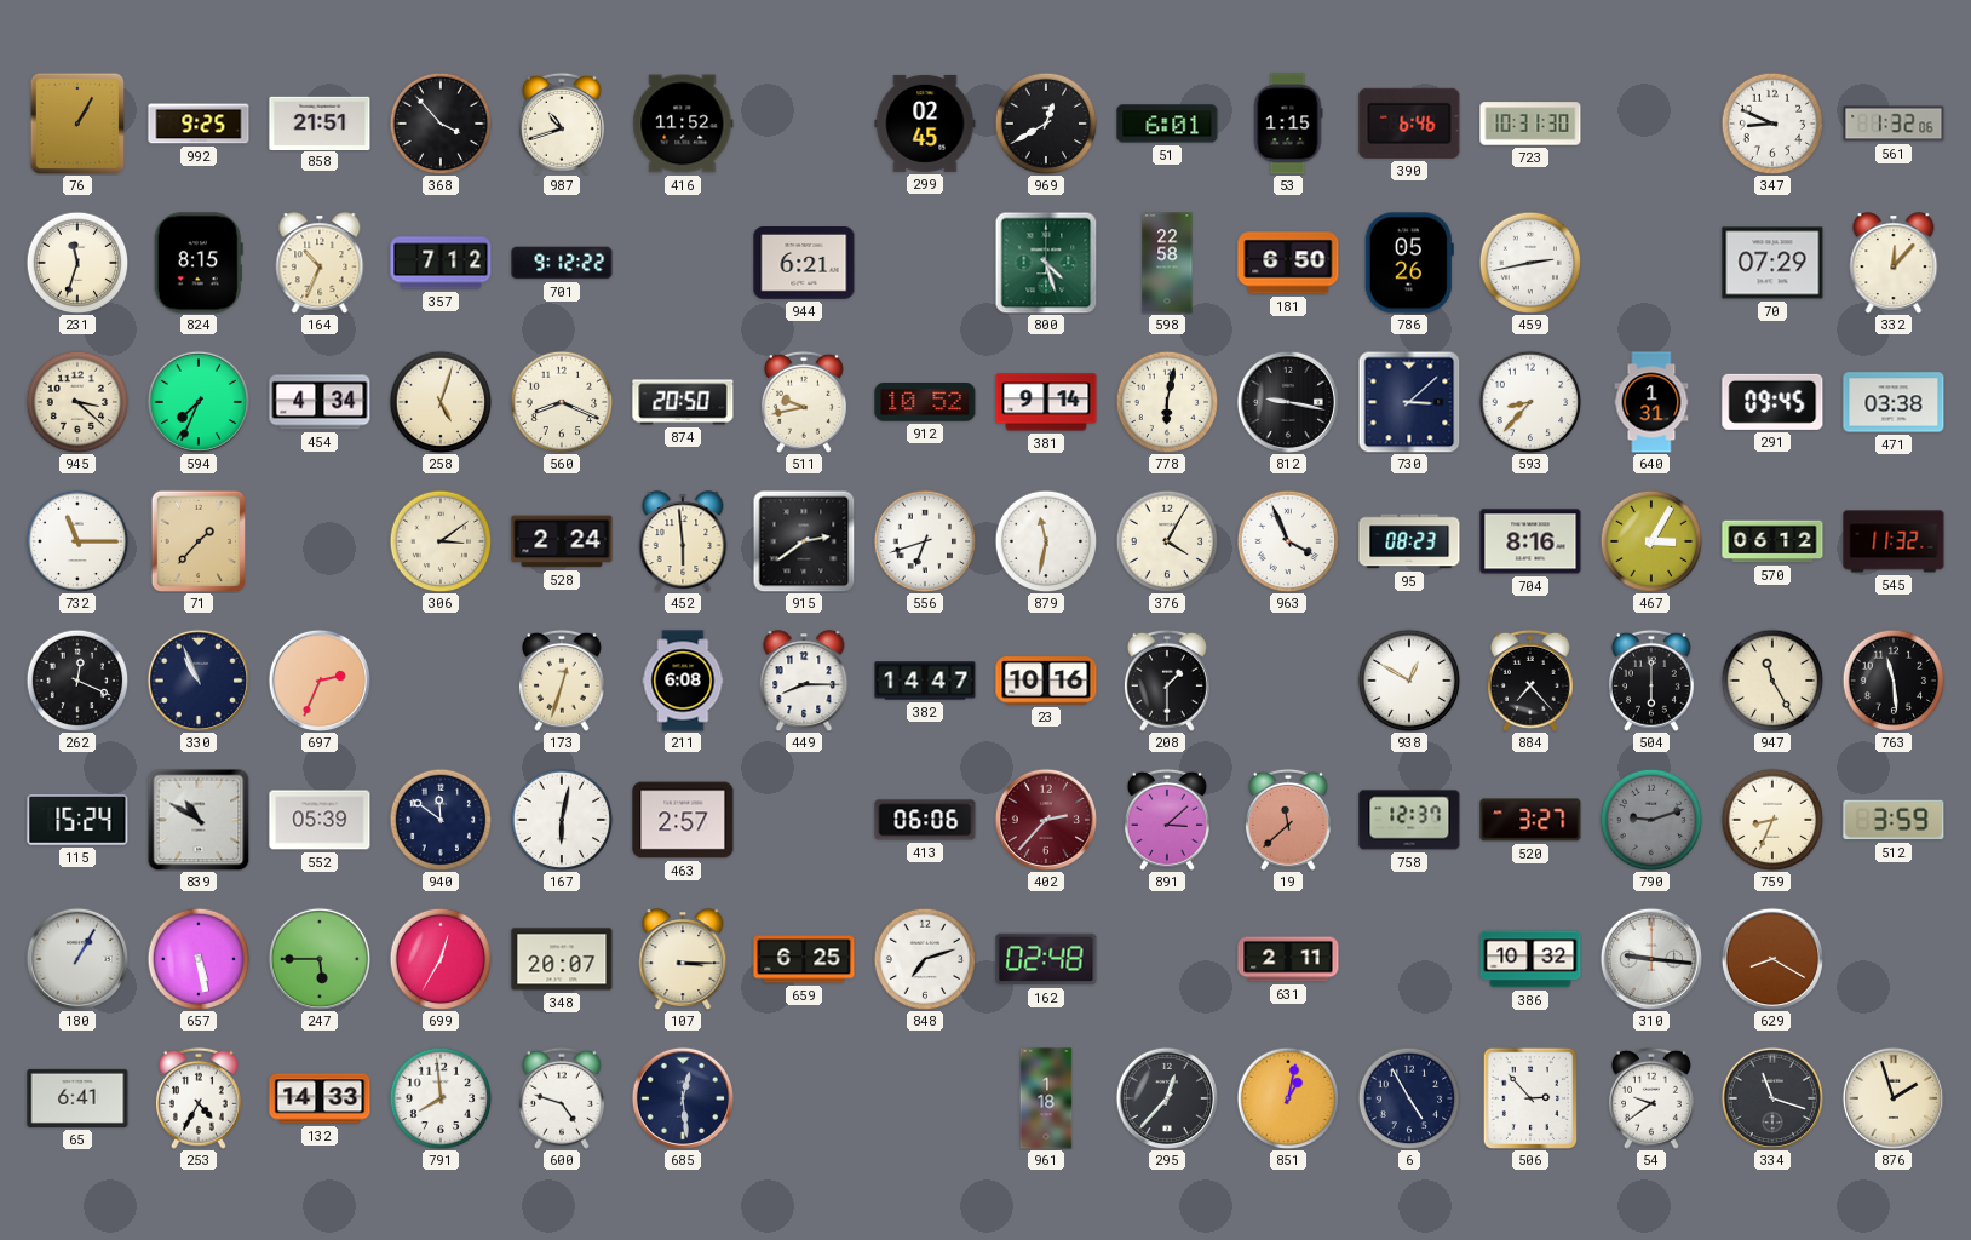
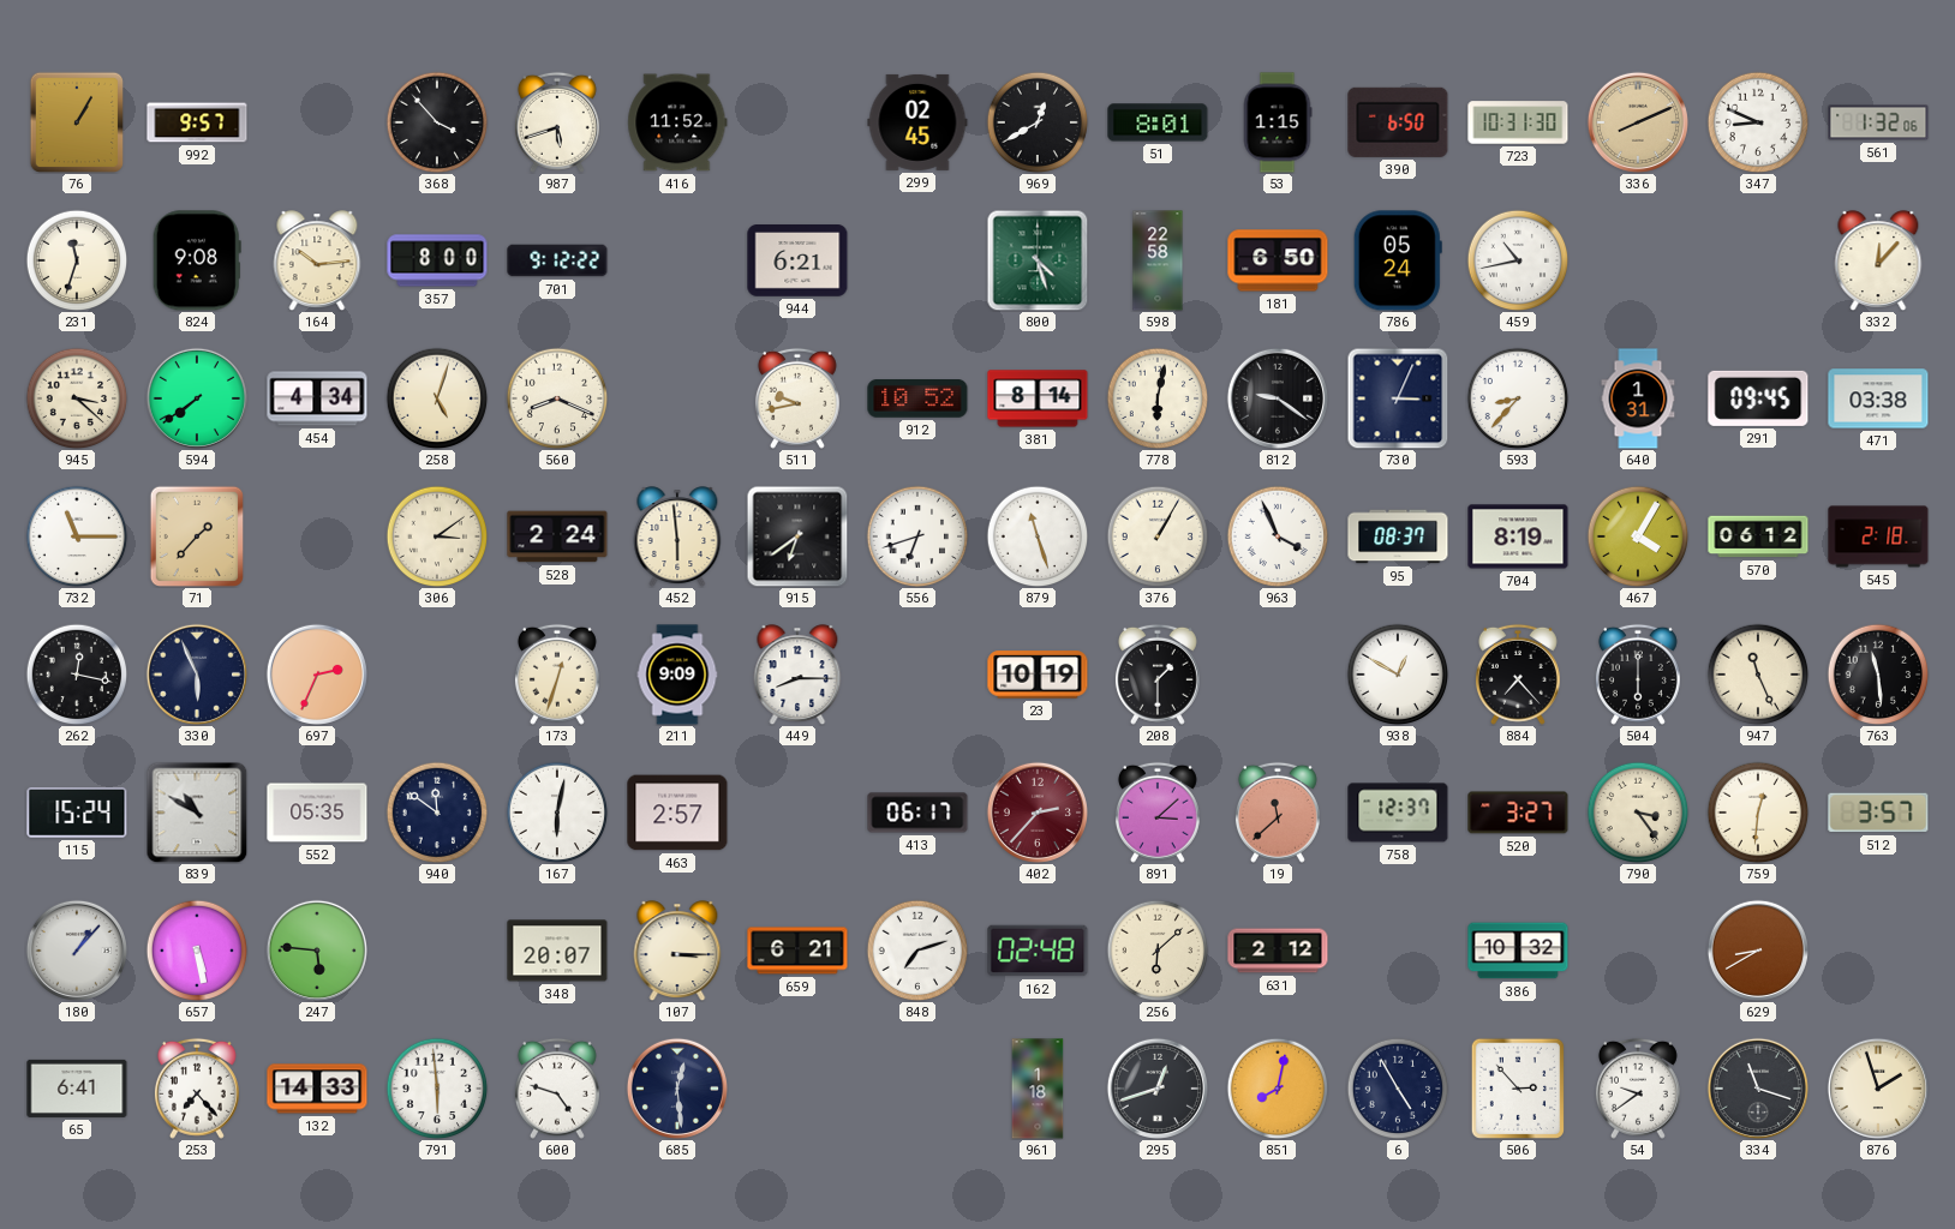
992: 9:25 -> 9:57 (197, 122)
858: 21:51 -> none (320, 122)
987: 10:42 -> 5:42 (557, 122)
51: 6:01 -> 8:01 (1158, 122)
390: 6:46 -> 6:50 (1398, 122)
336: none -> 8:11 (1638, 122)
824: 8:15 -> 9:08 (197, 260)
164: 10:34 -> 10:14 (317, 260)
357: 7:12 -> 8:00 (437, 260)
786: 05:26 -> 05:24 (1398, 260)
459: 2:43 -> 10:43 (1518, 260)
70: 07:29 -> none (1772, 263)
594: 7:34 -> 7:39 (197, 398)
874: 20:50 -> none (683, 402)
381: 9:14 -> 8:14 (1038, 398)
812: 9:17 -> 9:21 (1278, 398)
730: 3:08 -> 3:04 (1398, 398)
915: 2:39 -> 6:39 (797, 536)
879: 11:32 -> 11:27 (1038, 536)
376: 4:05 -> 1:05 (1158, 536)
95: 08:23 -> 08:37 (1398, 536)
704: 8:16 -> 8:19 (1518, 536)
467: 3:05 -> 4:05 (1638, 536)
545: 11:32 -> 2:18 (1878, 536)
262: 12:19 -> 12:17 (77, 675)
330: 10:56 -> 5:56 (197, 675)
211: 6:08 -> 9:09 (677, 675)
382: 14:47 -> none (925, 681)
23: 10:16 -> 10:19 (1038, 675)
947: 11:25 -> 11:26 (1758, 675)
552: 05:39 -> 05:35 (317, 813)
413: 06:06 -> 06:17 (917, 813)
790: 9:12 -> 3:24 (1638, 813)
790 dial: grey -> cream (1638, 813)
759: 8:34 -> 12:31 (1758, 813)
512: 3:59 -> 3:57 (1878, 813)
180: 1:05 -> 1:07 (77, 951)
247: 5:45 -> 5:46 (317, 951)
699: 12:35 -> none (441, 959)
659: 6:25 -> 6:21 (797, 951)
256: none -> 6:08 (1158, 951)
631: 2:11 -> 2:12 (1278, 951)
310: 9:16 -> none (1651, 959)
629: 8:20 -> 8:40 (1758, 951)
253: 4:35 -> 7:23 (197, 1089)
791: 7:59 -> 5:59 (437, 1089)
295: 12:37 -> 12:42 (1158, 1089)
851: 1:02 -> 8:02 (1278, 1089)
